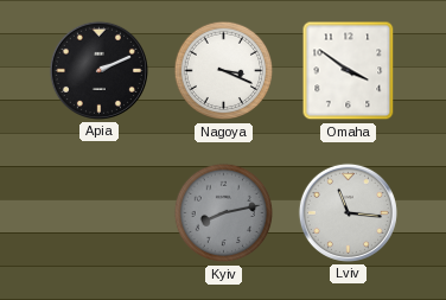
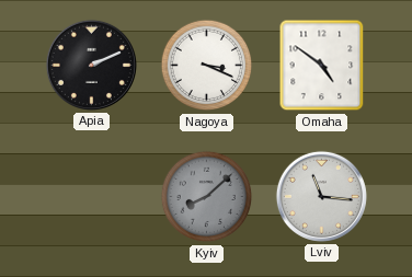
Omaha: 3:51 -> 4:51 (322, 66)
Kyiv: 8:13 -> 8:08 (207, 197)
